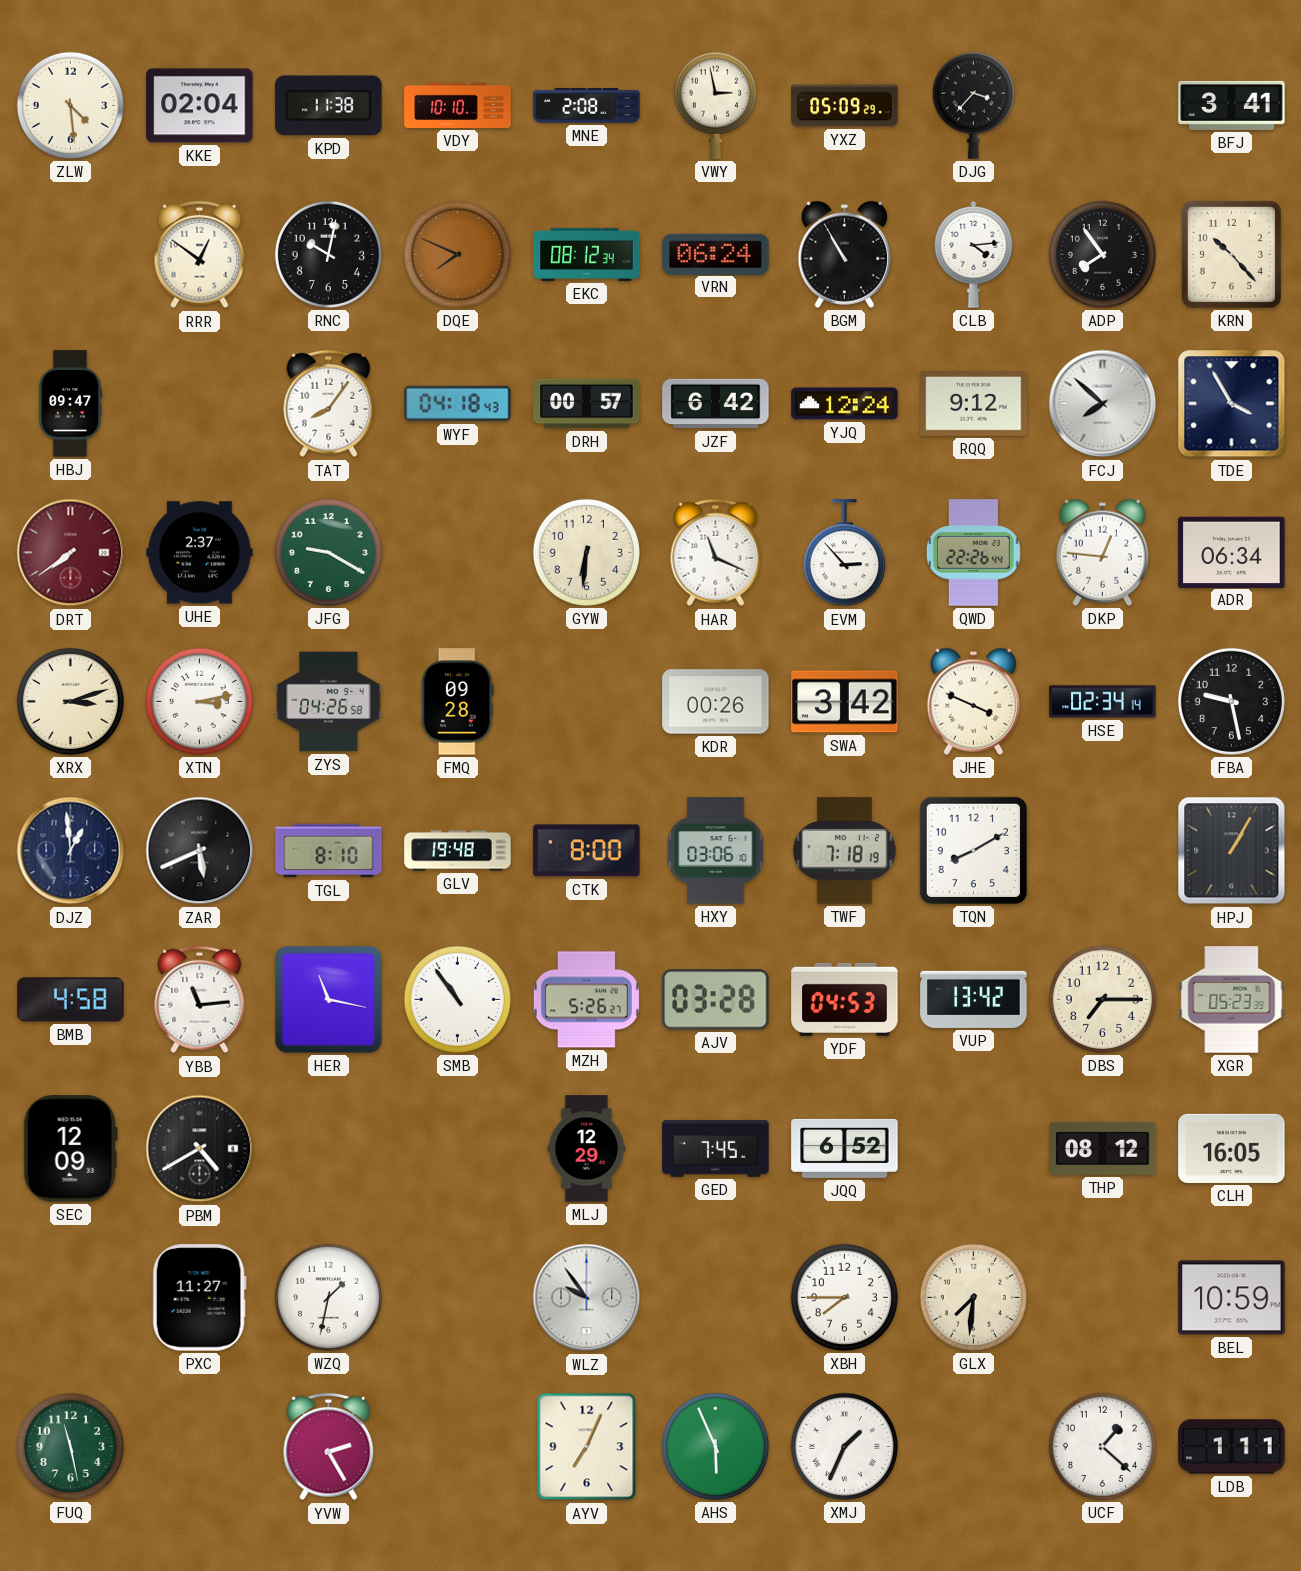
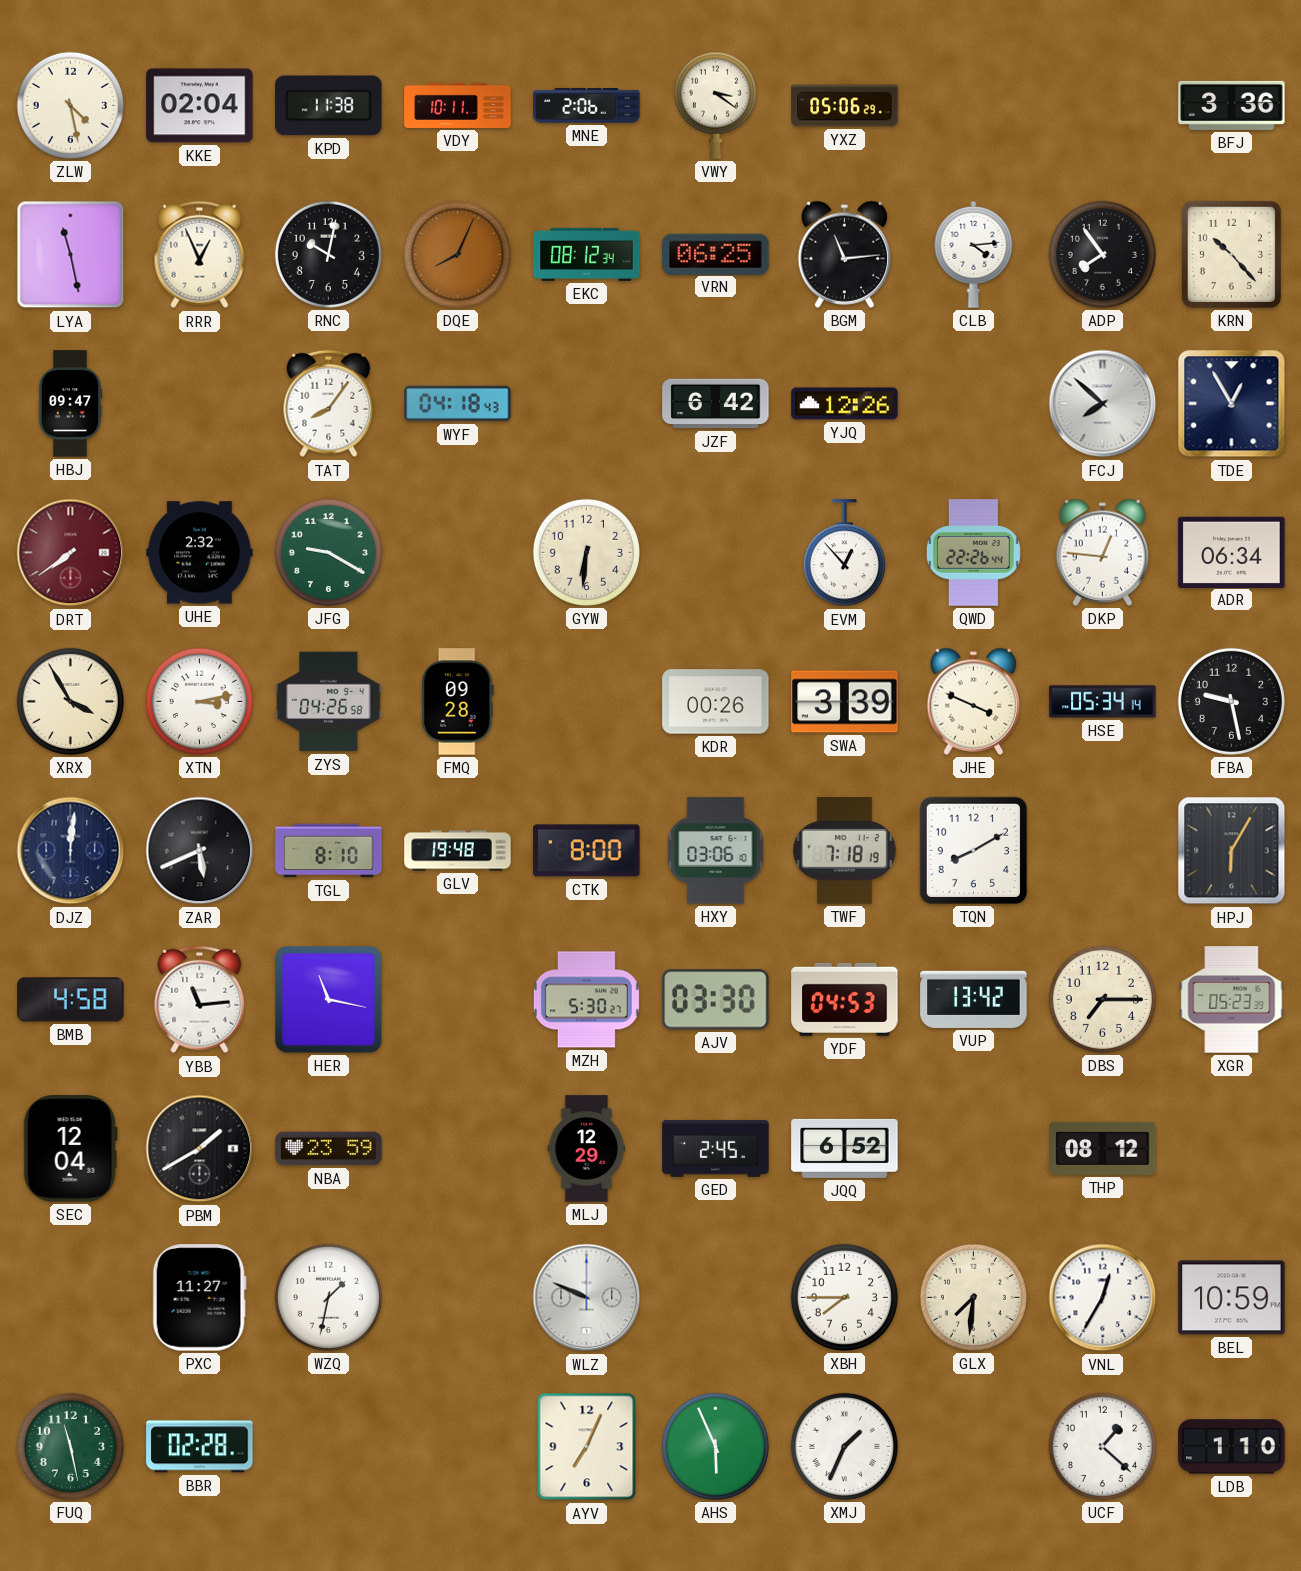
ZLW: 4:29 -> 4:28 (70, 105)
VDY: 10:10 -> 10:11 (458, 105)
MNE: 2:08 -> 2:06 (587, 106)
VWY: 2:58 -> 3:21 (715, 105)
YXZ: 05:09 -> 05:06 (845, 106)
DJG: 3:37 -> none (973, 105)
BFJ: 3:41 -> 3:36 (1232, 105)
LYA: none -> 11:28 (71, 255)
RRR: 12:51 -> 12:56 (200, 255)
DQE: 7:49 -> 8:04 (457, 254)
VRN: 06:24 -> 06:25 (716, 254)
BGM: 10:55 -> 11:14 (845, 254)
DRH: 00:57 -> none (587, 404)
YJQ: 12:24 -> 12:26 (845, 404)
RQQ: 9:12 -> none (974, 404)
TDE: 3:55 -> 12:55 (1232, 404)
UHE: 2:37 -> 2:32 (200, 553)
HAR: 11:19 -> none (716, 553)
EVM: 2:53 -> 12:53 (844, 553)
XRX: 3:12 -> 3:55 (70, 701)
SWA: 3:42 -> 3:39 (845, 702)
HSE: 02:34 -> 05:34 (1103, 702)
DJZ: 12:59 -> 12:01 (71, 851)
HPJ: 1:05 -> 6:05 (1232, 851)
SMB: 10:54 -> none (457, 999)
MZH: 5:26 -> 5:30 (586, 1000)
AJV: 03:28 -> 03:30 (716, 1000)
SEC: 12:09 -> 12:04 (70, 1149)
PBM: 4:40 -> 1:40 (200, 1149)
NBA: none -> 23:59 (329, 1149)
GED: 7:45 -> 2:45 (716, 1149)
CLH: 16:05 -> none (1232, 1148)
WLZ: 9:54 -> 9:49 (587, 1298)
VNL: none -> 12:35 (1103, 1298)
BBR: none -> 02:28 (200, 1447)
YVW: 2:25 -> none (329, 1447)
LDB: 1:11 -> 1:10 (1232, 1447)
